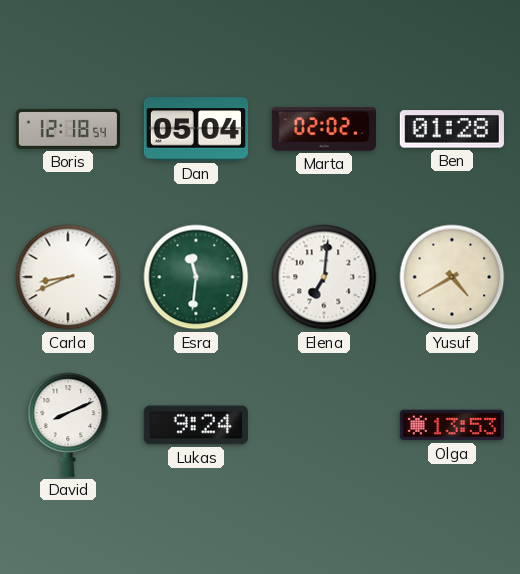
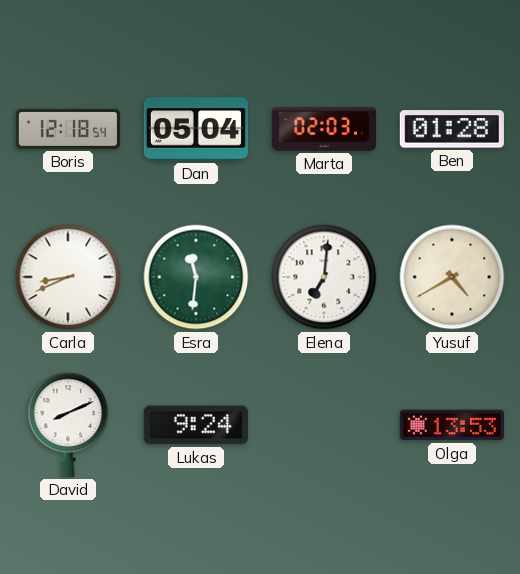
Marta: 02:02 -> 02:03 (324, 130)
